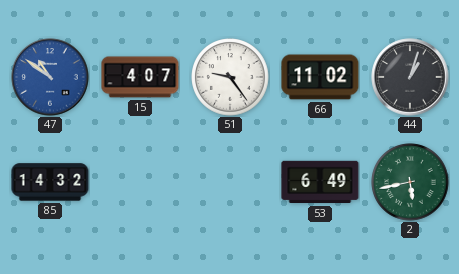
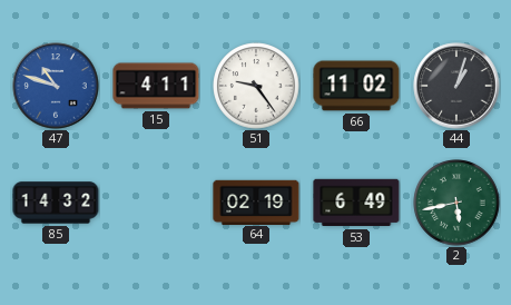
47: 10:51 -> 10:48 (56, 86)
15: 4:07 -> 4:11 (156, 86)
64: none -> 02:19 (256, 201)
